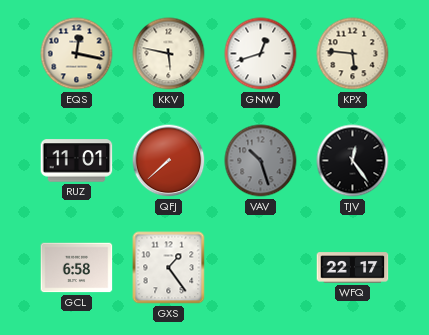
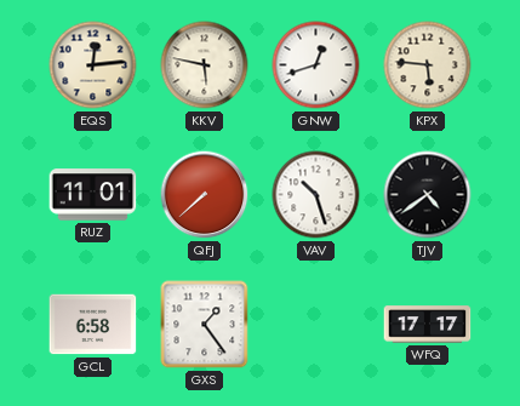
EQS: 12:17 -> 12:14 (93, 65)
VAV dial: grey -> white (316, 195)
TJV: 12:24 -> 4:39 (428, 195)
WFQ: 22:17 -> 17:17 (428, 325)
